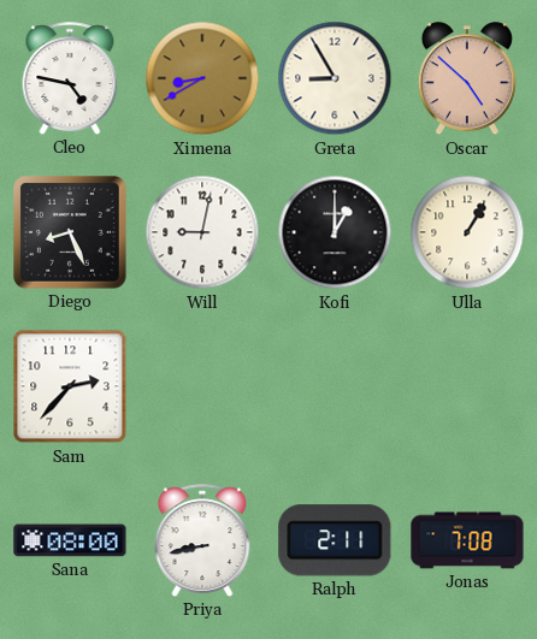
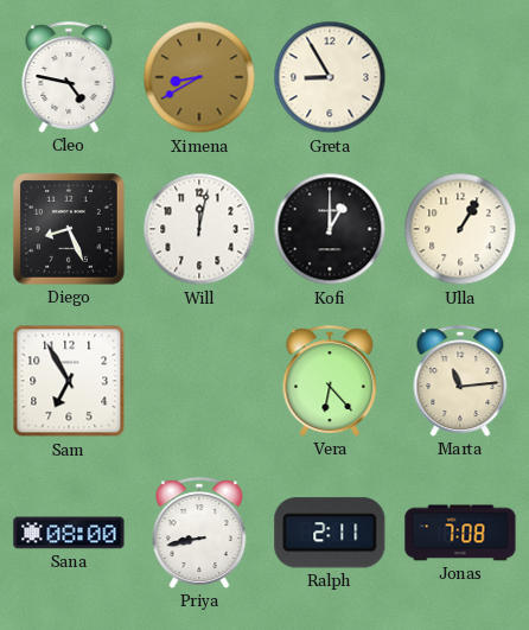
Oscar: 4:52 -> none (467, 79)
Will: 9:02 -> 12:02 (199, 229)
Sam: 2:37 -> 6:55 (69, 381)
Vera: none -> 6:23 (330, 381)
Marta: none -> 11:14 (460, 381)
